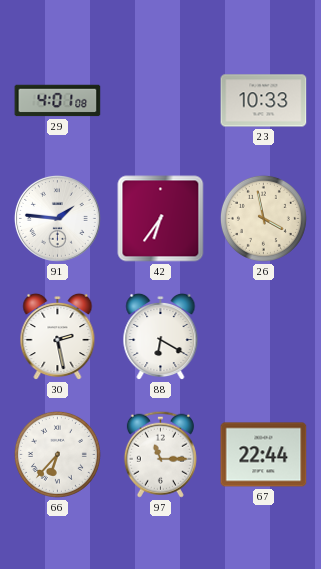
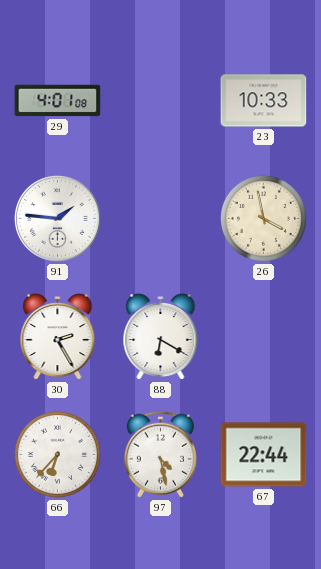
42: 6:36 -> none (161, 219)
30: 2:28 -> 2:25 (58, 337)
97: 11:15 -> 4:28 (160, 454)
